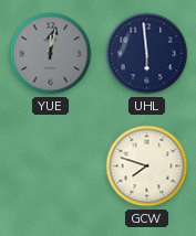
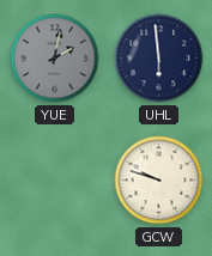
YUE: 12:02 -> 2:02 (55, 59)
GCW: 7:48 -> 9:48 (159, 181)
